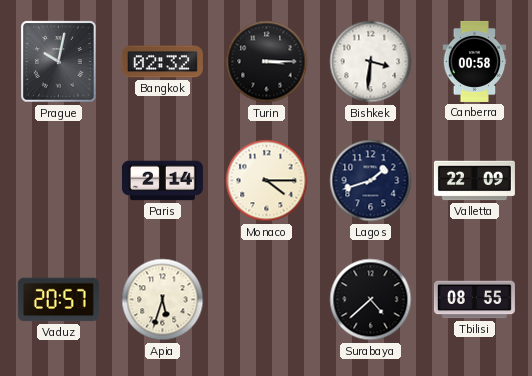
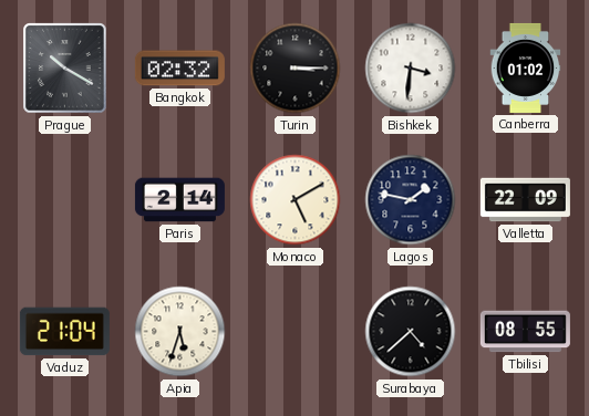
Prague: 10:02 -> 10:20 (65, 69)
Canberra: 00:58 -> 01:02 (526, 67)
Monaco: 4:15 -> 5:10 (296, 200)
Lagos: 1:42 -> 1:47 (411, 200)
Vaduz: 20:57 -> 21:04 (64, 332)
